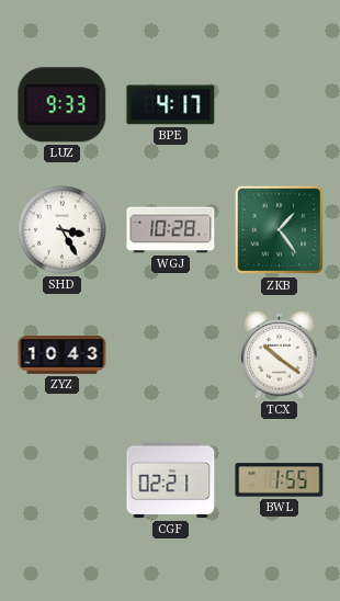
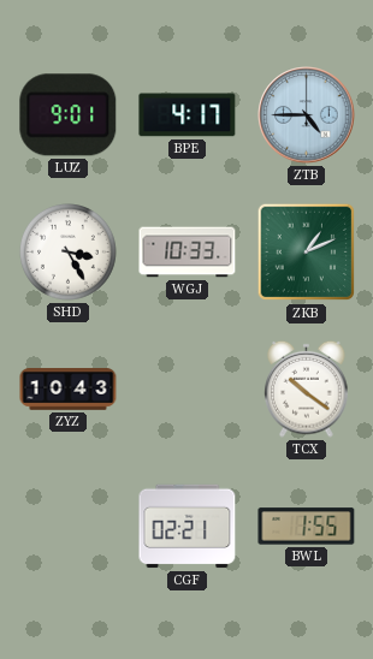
LUZ: 9:33 -> 9:01 (69, 115)
ZTB: none -> 4:45 (307, 115)
WGJ: 10:28 -> 10:33 (188, 253)
ZKB: 1:24 -> 1:11 (307, 253)
